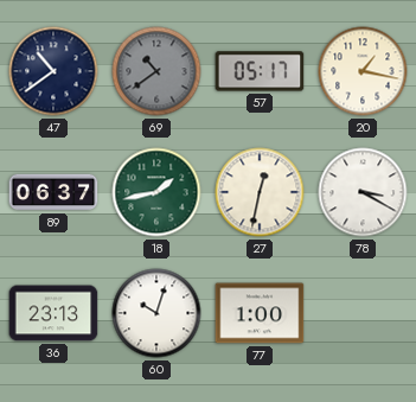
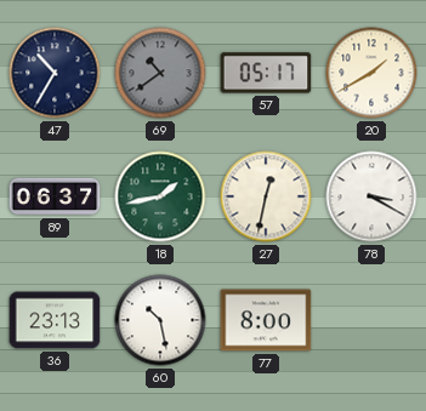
47: 10:39 -> 10:35 (55, 73)
20: 1:17 -> 1:40 (371, 73)
60: 10:03 -> 10:28 (160, 320)
77: 1:00 -> 8:00 (266, 320)
